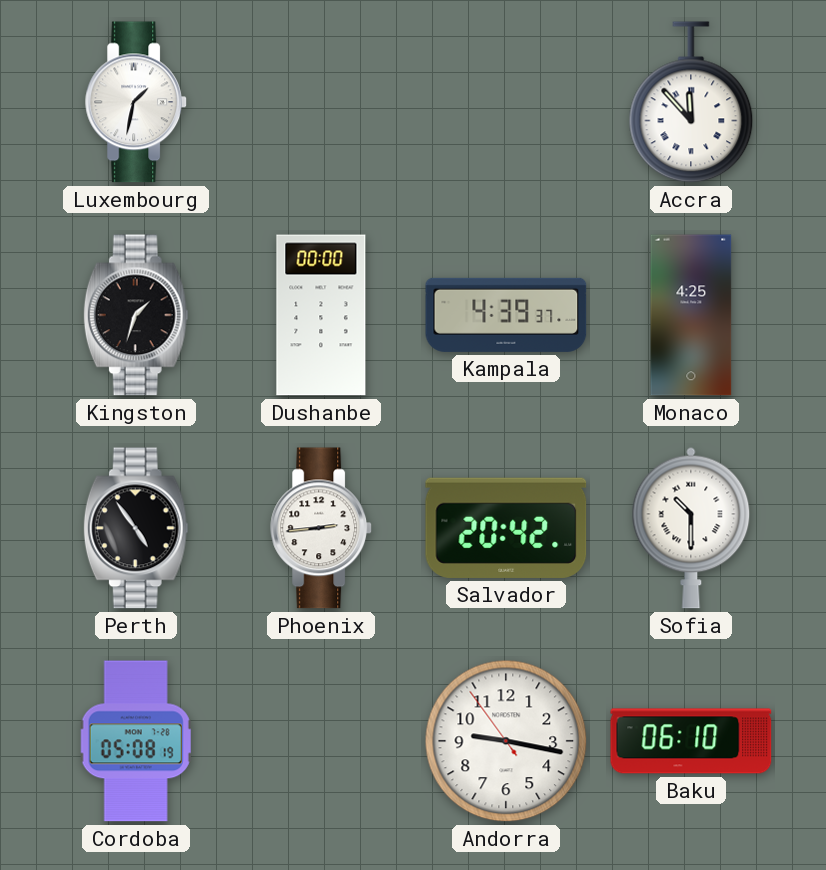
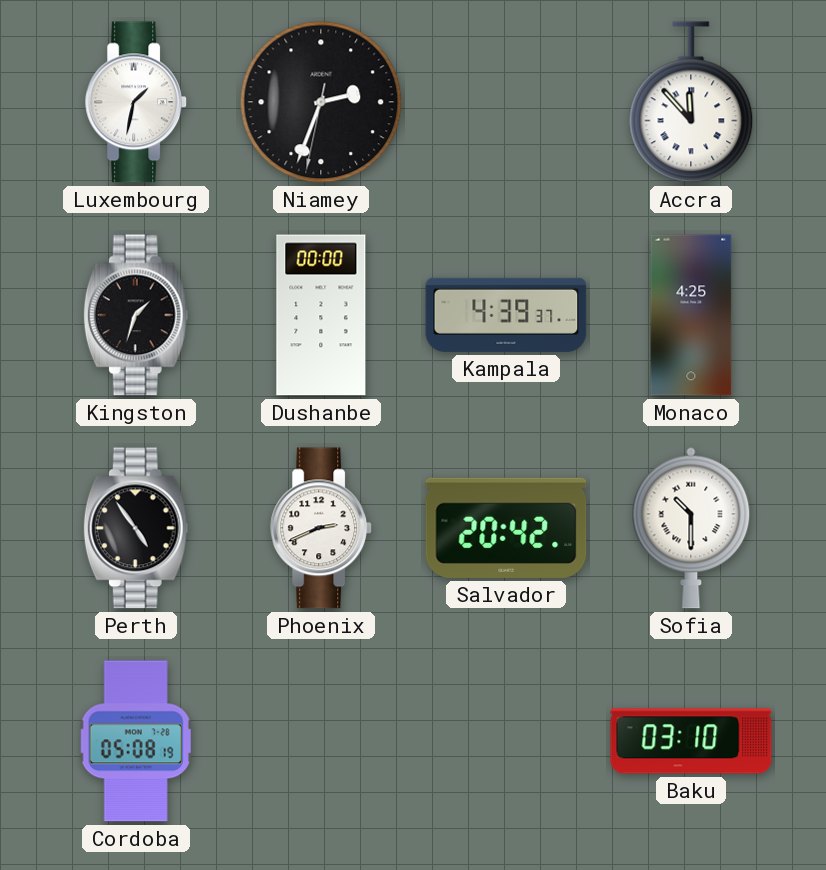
Niamey: none -> 2:33 (321, 102)
Phoenix: 2:44 -> 2:41 (322, 528)
Andorra: 9:16 -> none (506, 741)
Baku: 06:10 -> 03:10 (691, 741)
